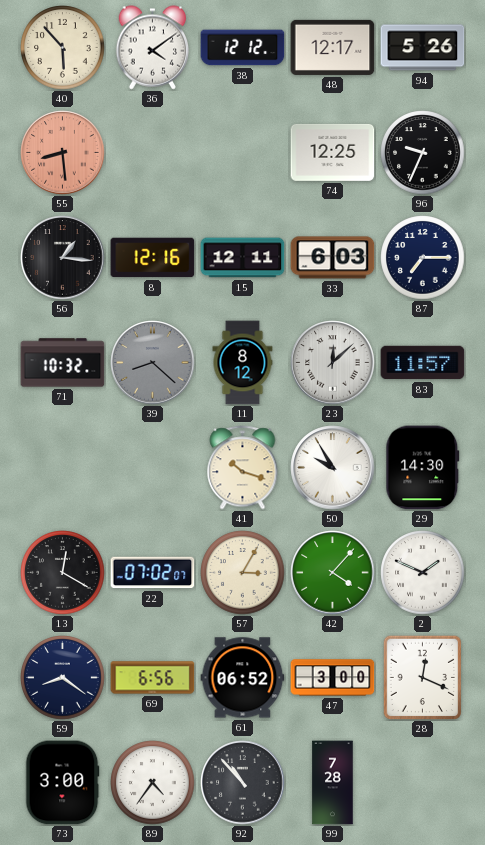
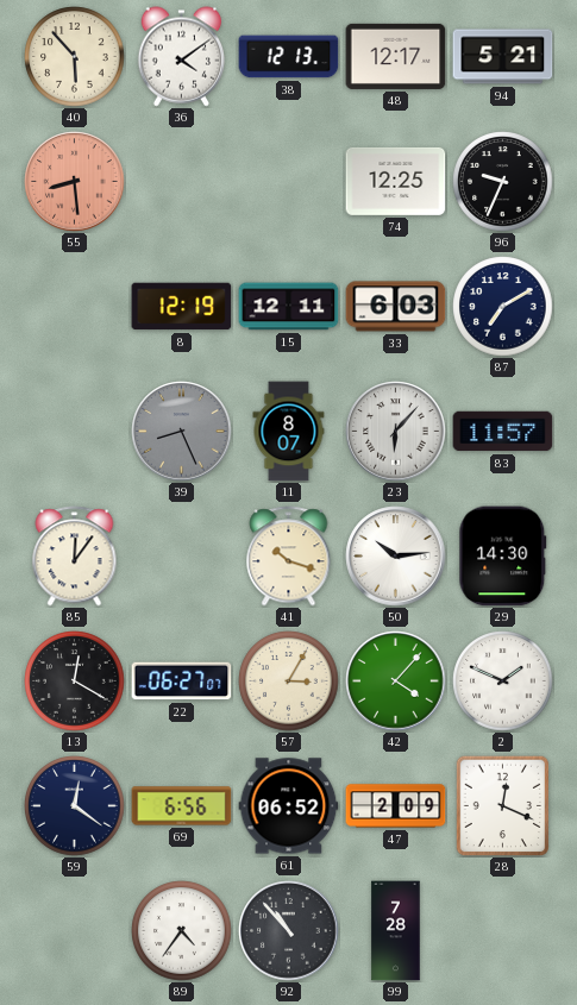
38: 12:12 -> 12:13 (289, 57)
94: 5:26 -> 5:21 (503, 57)
56: 1:16 -> none (63, 258)
8: 12:16 -> 12:19 (182, 307)
87: 7:15 -> 7:10 (503, 307)
71: 10:32 -> none (63, 363)
39: 8:22 -> 8:26 (182, 432)
11: 8:12 -> 8:07 (289, 432)
23: 12:08 -> 6:07 (396, 432)
85: none -> 12:06 (75, 557)
50: 9:55 -> 10:14 (396, 557)
22: 07:02 -> 06:27 (182, 681)
59: 8:21 -> 12:21 (75, 806)
47: 3:00 -> 2:09 (396, 806)
73: 3:00 -> none (63, 783)
